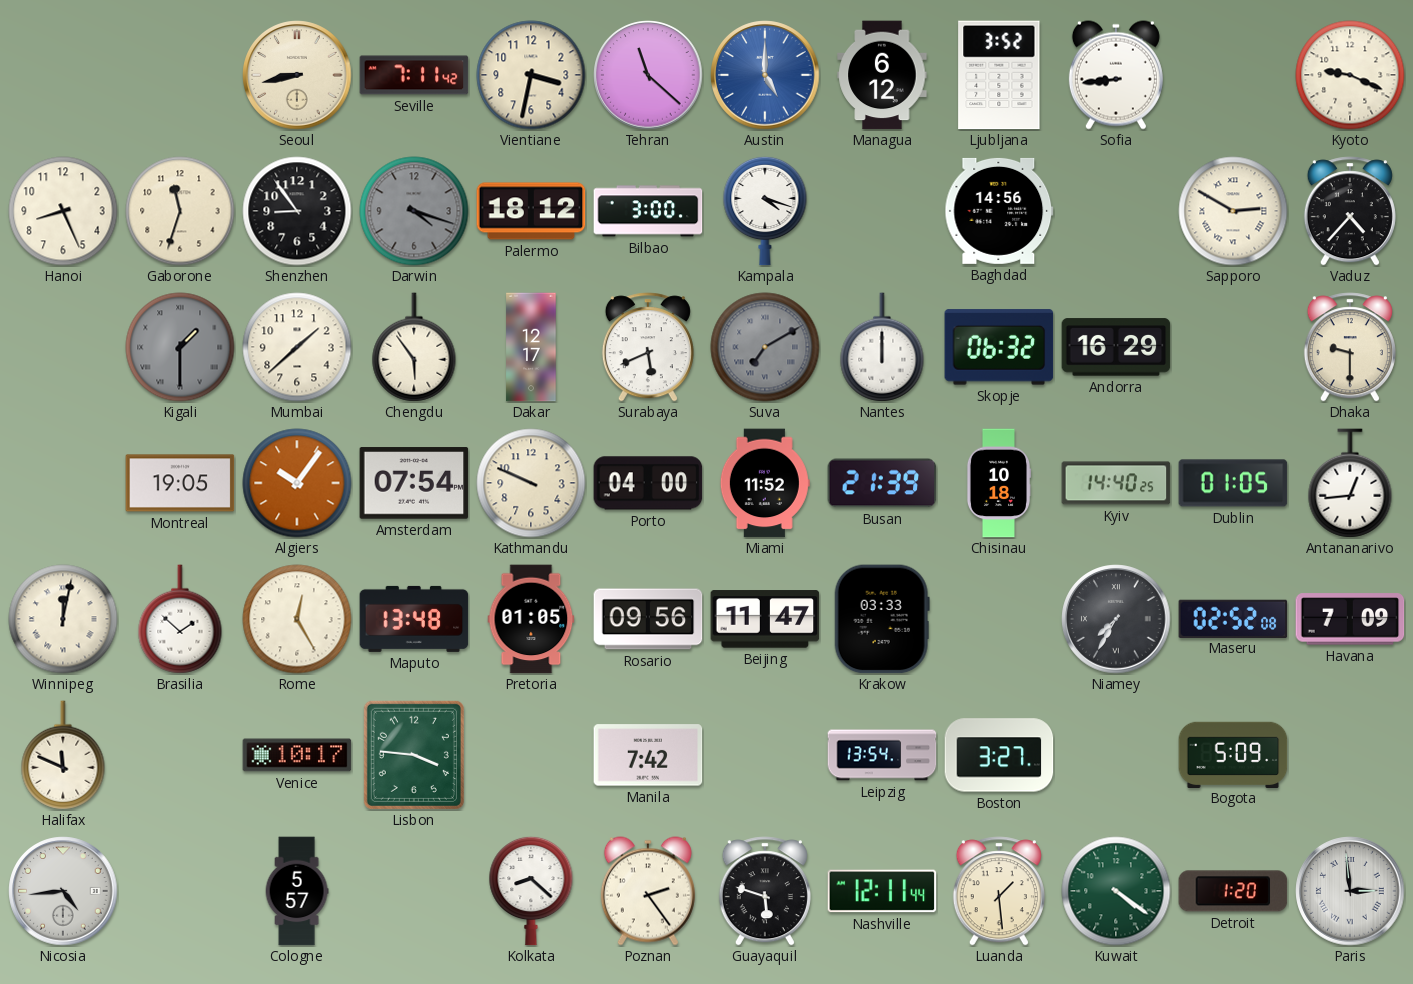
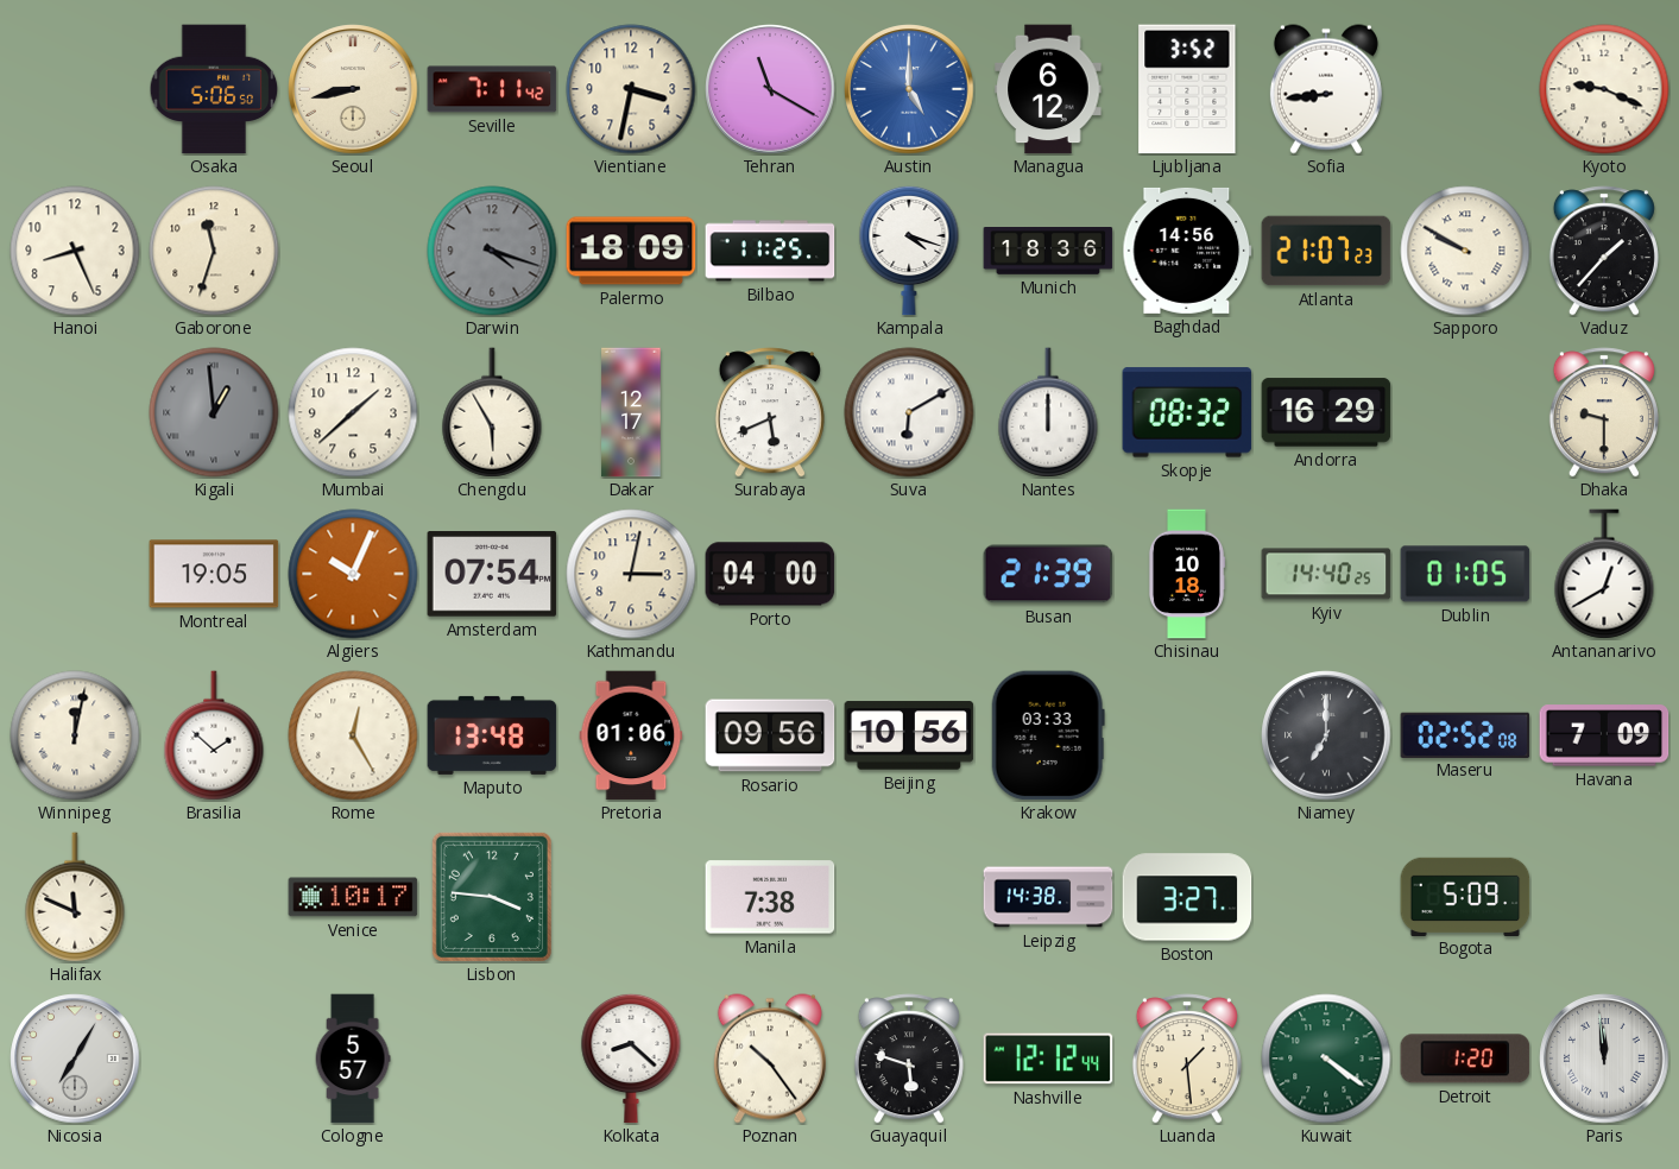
Osaka: none -> 5:06 (214, 89)
Tehran: 11:22 -> 11:20 (770, 89)
Shenzhen: 8:54 -> none (297, 211)
Palermo: 18:12 -> 18:09 (631, 251)
Bilbao: 3:00 -> 11:25 (770, 251)
Munich: none -> 18:36 (1048, 252)
Atlanta: none -> 21:07 (1326, 251)
Sapporo: 2:50 -> 9:50 (1465, 251)
Vaduz: 4:37 -> 1:37 (1604, 251)
Kigali: 1:30 -> 12:59 (214, 412)
Chengdu: 5:54 -> 5:55 (492, 412)
Suva: 7:10 -> 6:10 (909, 412)
Suva dial: grey -> white (909, 412)
Skopje: 06:32 -> 08:32 (1187, 412)
Algiers: 10:06 -> 10:04 (353, 574)
Kathmandu: 9:49 -> 3:02 (631, 574)
Miami: 11:52 -> none (765, 483)
Antananarivo: 12:44 -> 12:40 (1604, 574)
Pretoria: 01:05 -> 01:06 (631, 735)
Beijing: 11:47 -> 10:56 (909, 735)
Niamey: 7:35 -> 7:00 (1326, 735)
Manila: 7:42 -> 7:38 (770, 897)
Leipzig: 13:54 -> 14:38 (1048, 897)
Nicosia: 4:44 -> 7:05 (75, 1059)
Poznan: 2:24 -> 10:24 (770, 1059)
Nashville: 12:11 -> 12:12 (1048, 1059)
Paris: 2:59 -> 11:59 (1604, 1059)
